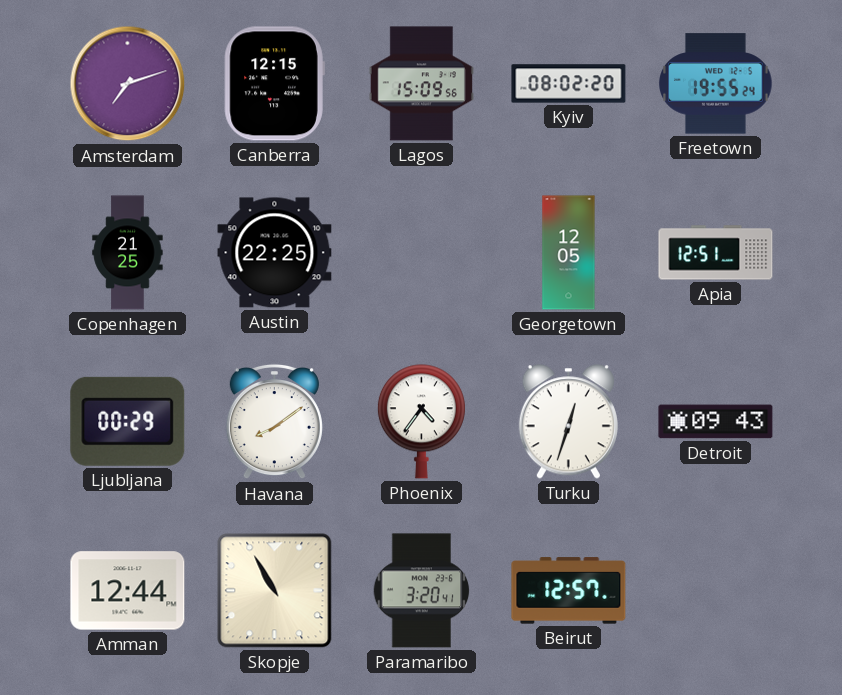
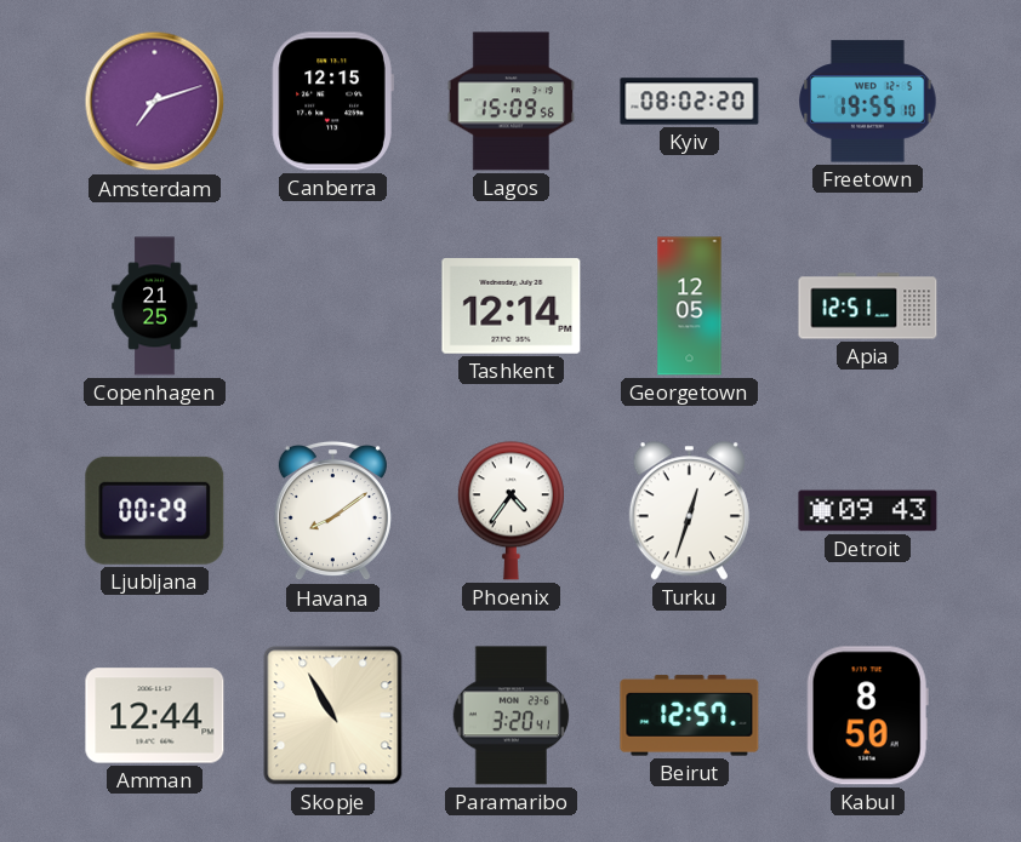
Freetown: 19:55:24 -> 19:55:10 (868, 102)
Austin: 22:25 -> none (275, 253)
Tashkent: none -> 12:14 (512, 307)
Kabul: none -> 8:50 (867, 716)
